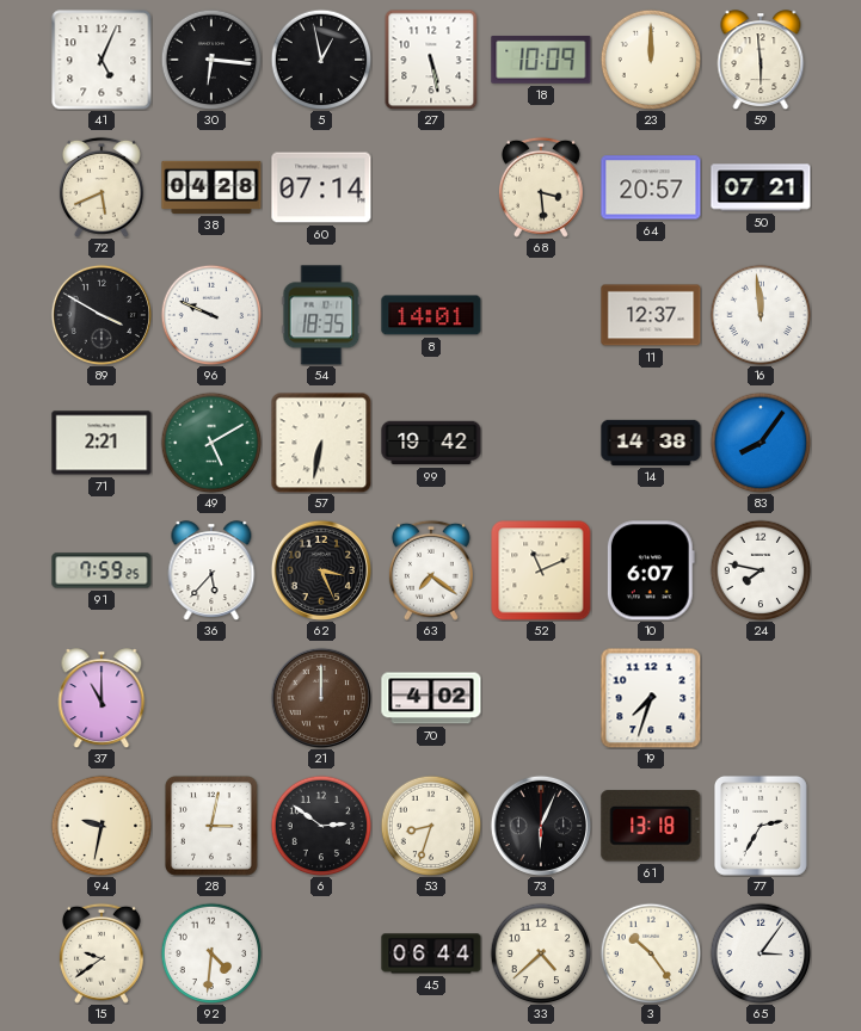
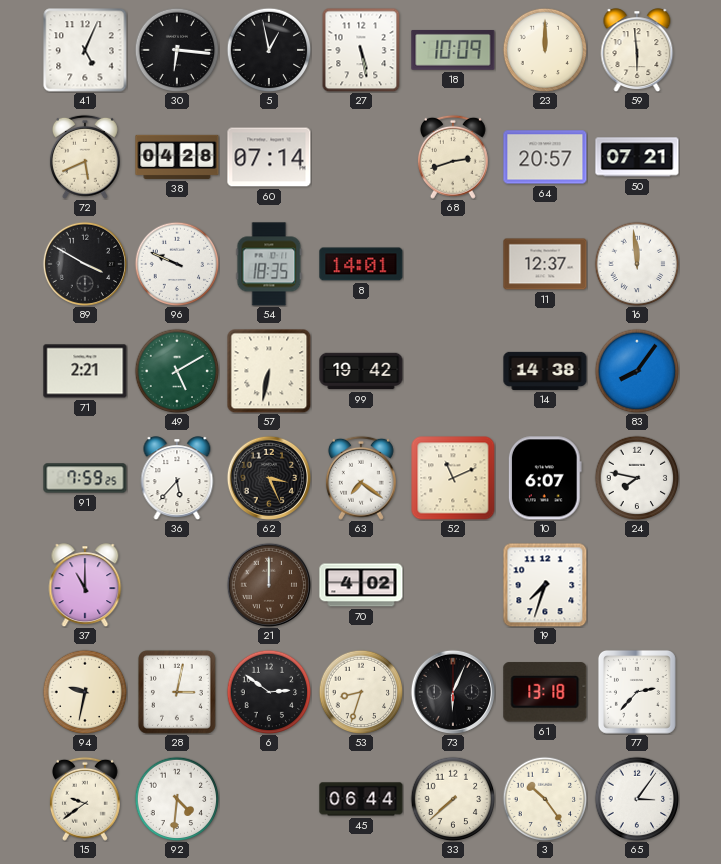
68: 3:29 -> 2:42 (453, 157)
77: 2:35 -> 2:37 (637, 692)
33: 4:38 -> 7:38 (453, 799)
